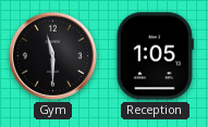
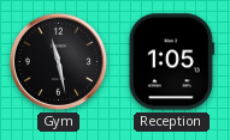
Gym: 11:30 -> 11:28 (58, 61)
